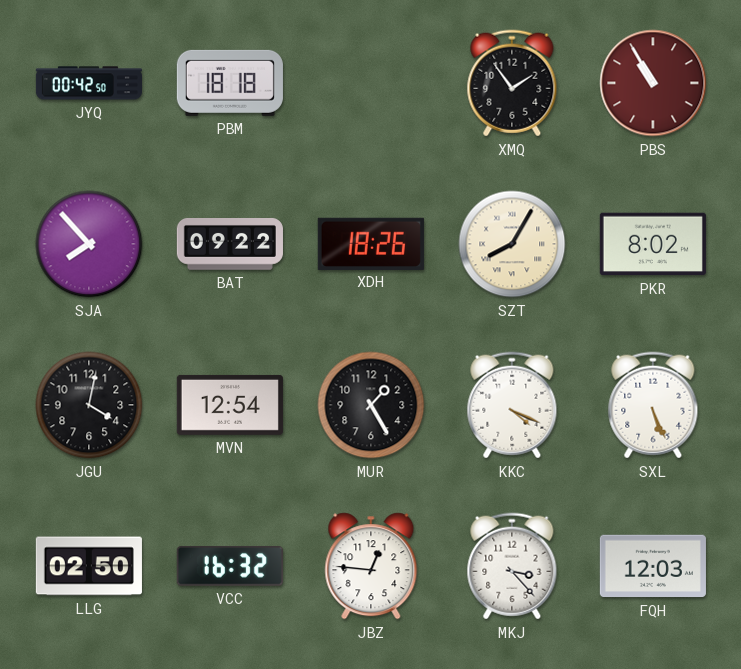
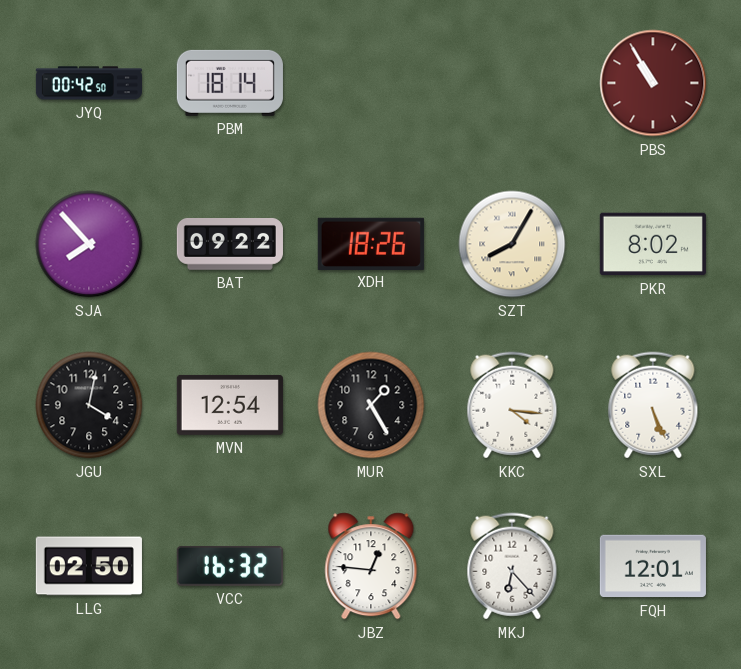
PBM: 18:18 -> 18:14 (230, 83)
XMQ: 1:54 -> none (512, 83)
KKC: 4:19 -> 4:16 (512, 405)
MKJ: 3:23 -> 6:23 (512, 566)
FQH: 12:03 -> 12:01 (653, 566)
